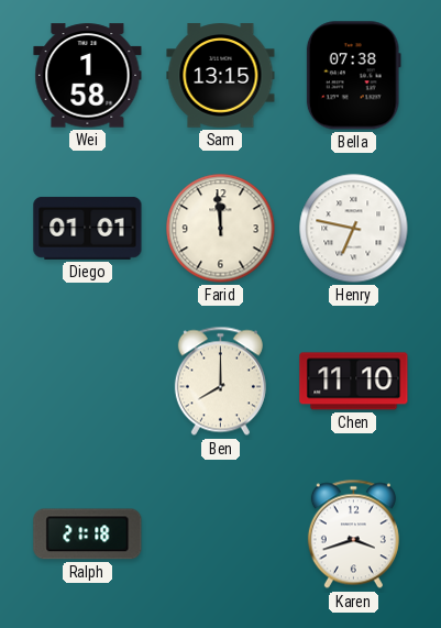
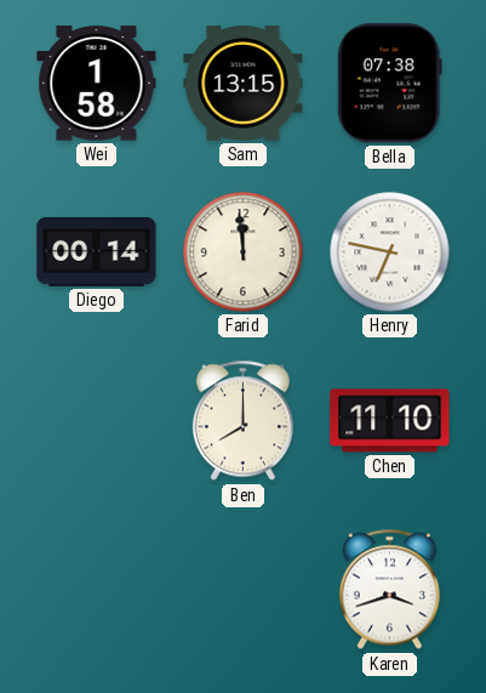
Diego: 01:01 -> 00:14 (97, 251)
Ralph: 21:18 -> none (88, 535)
